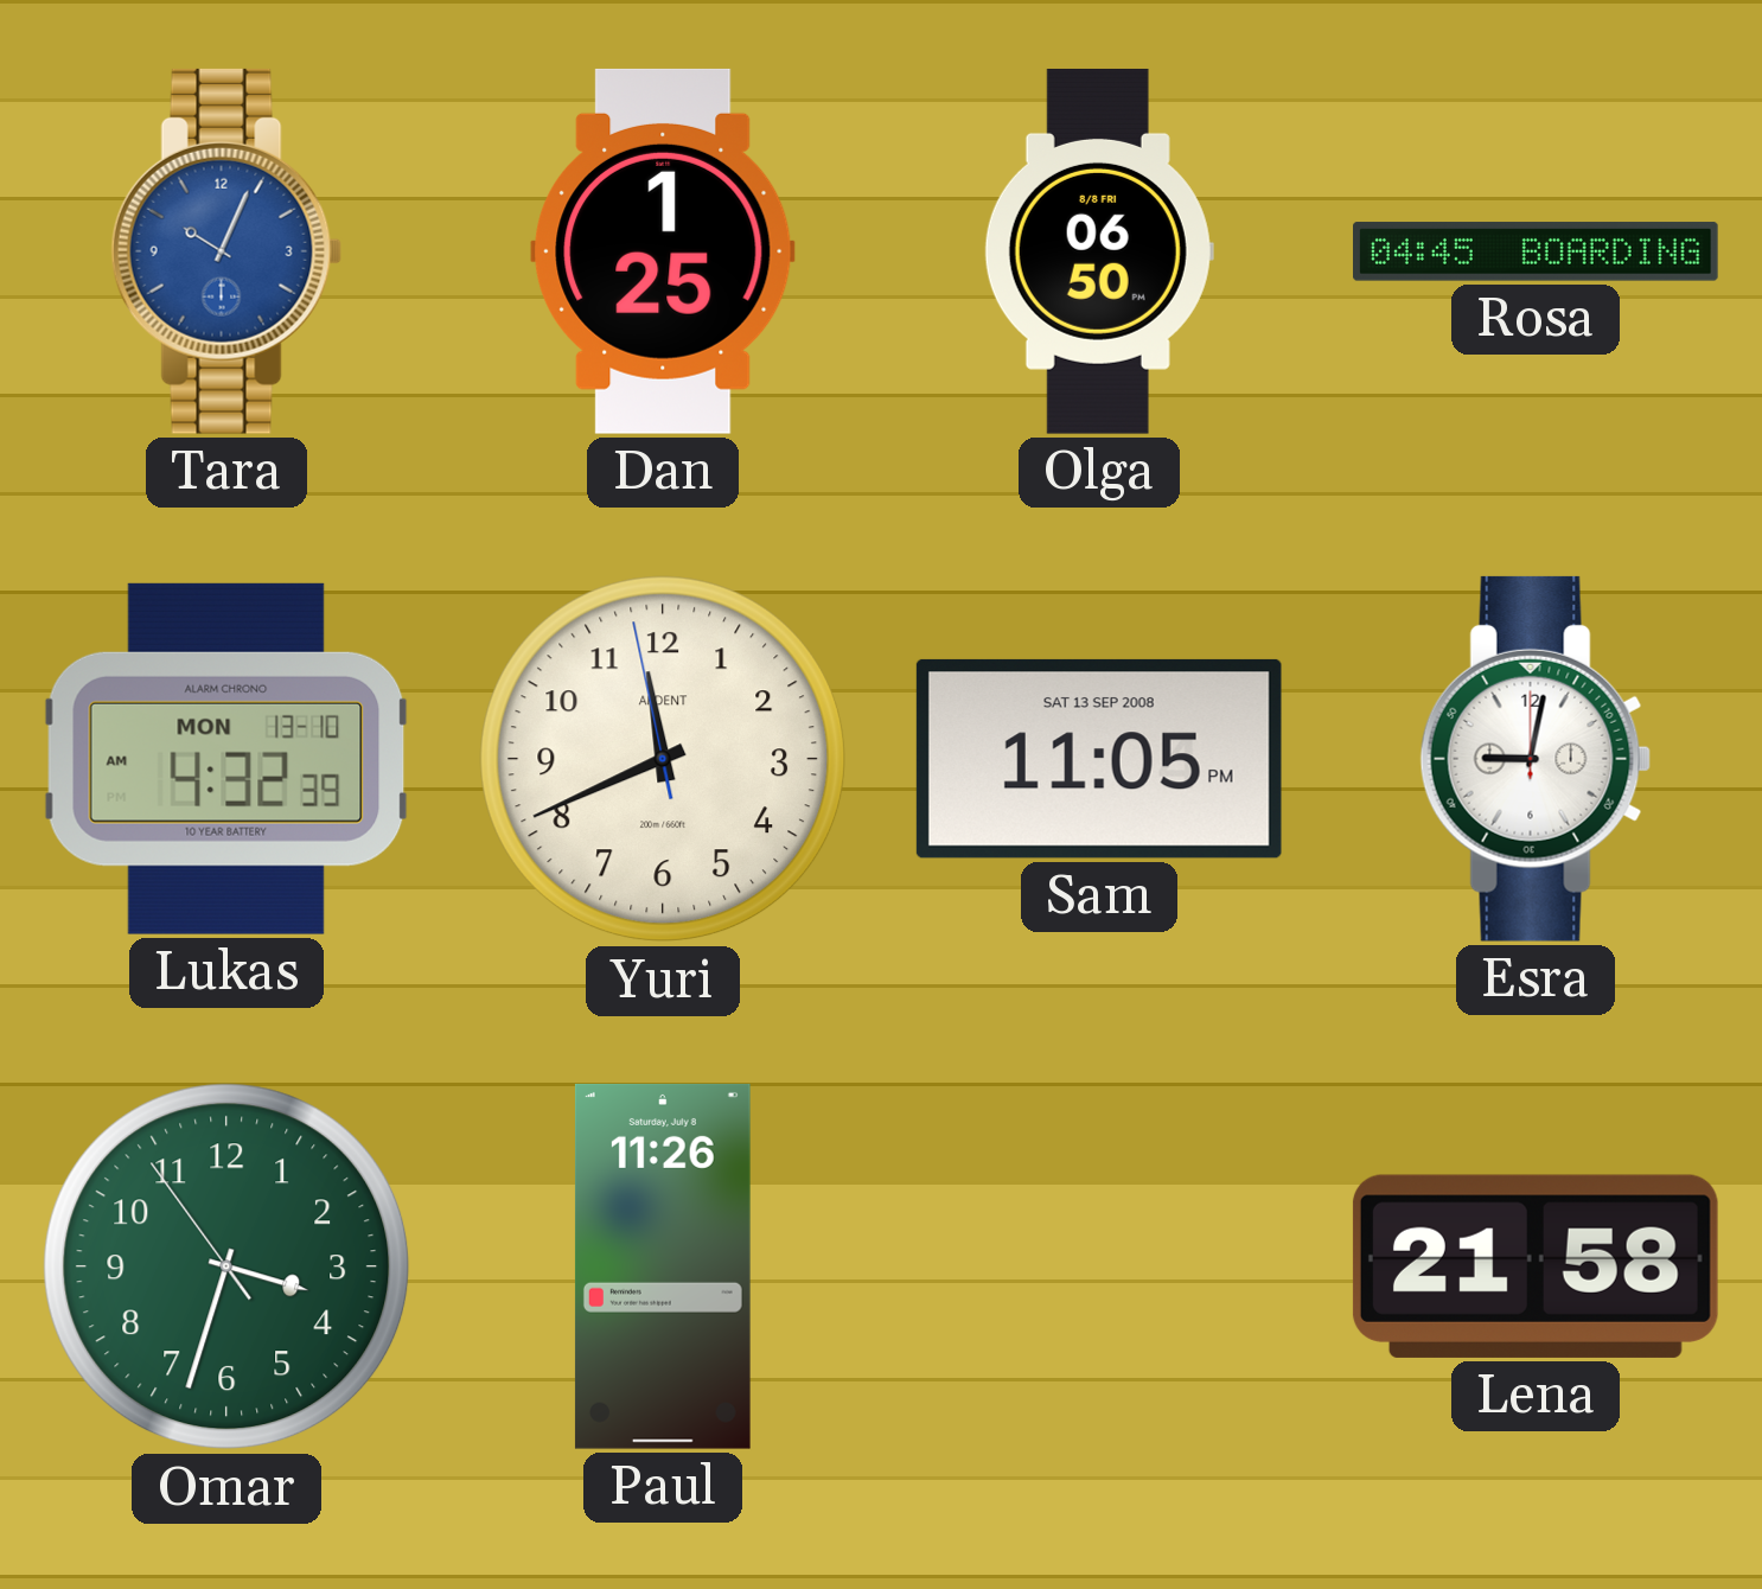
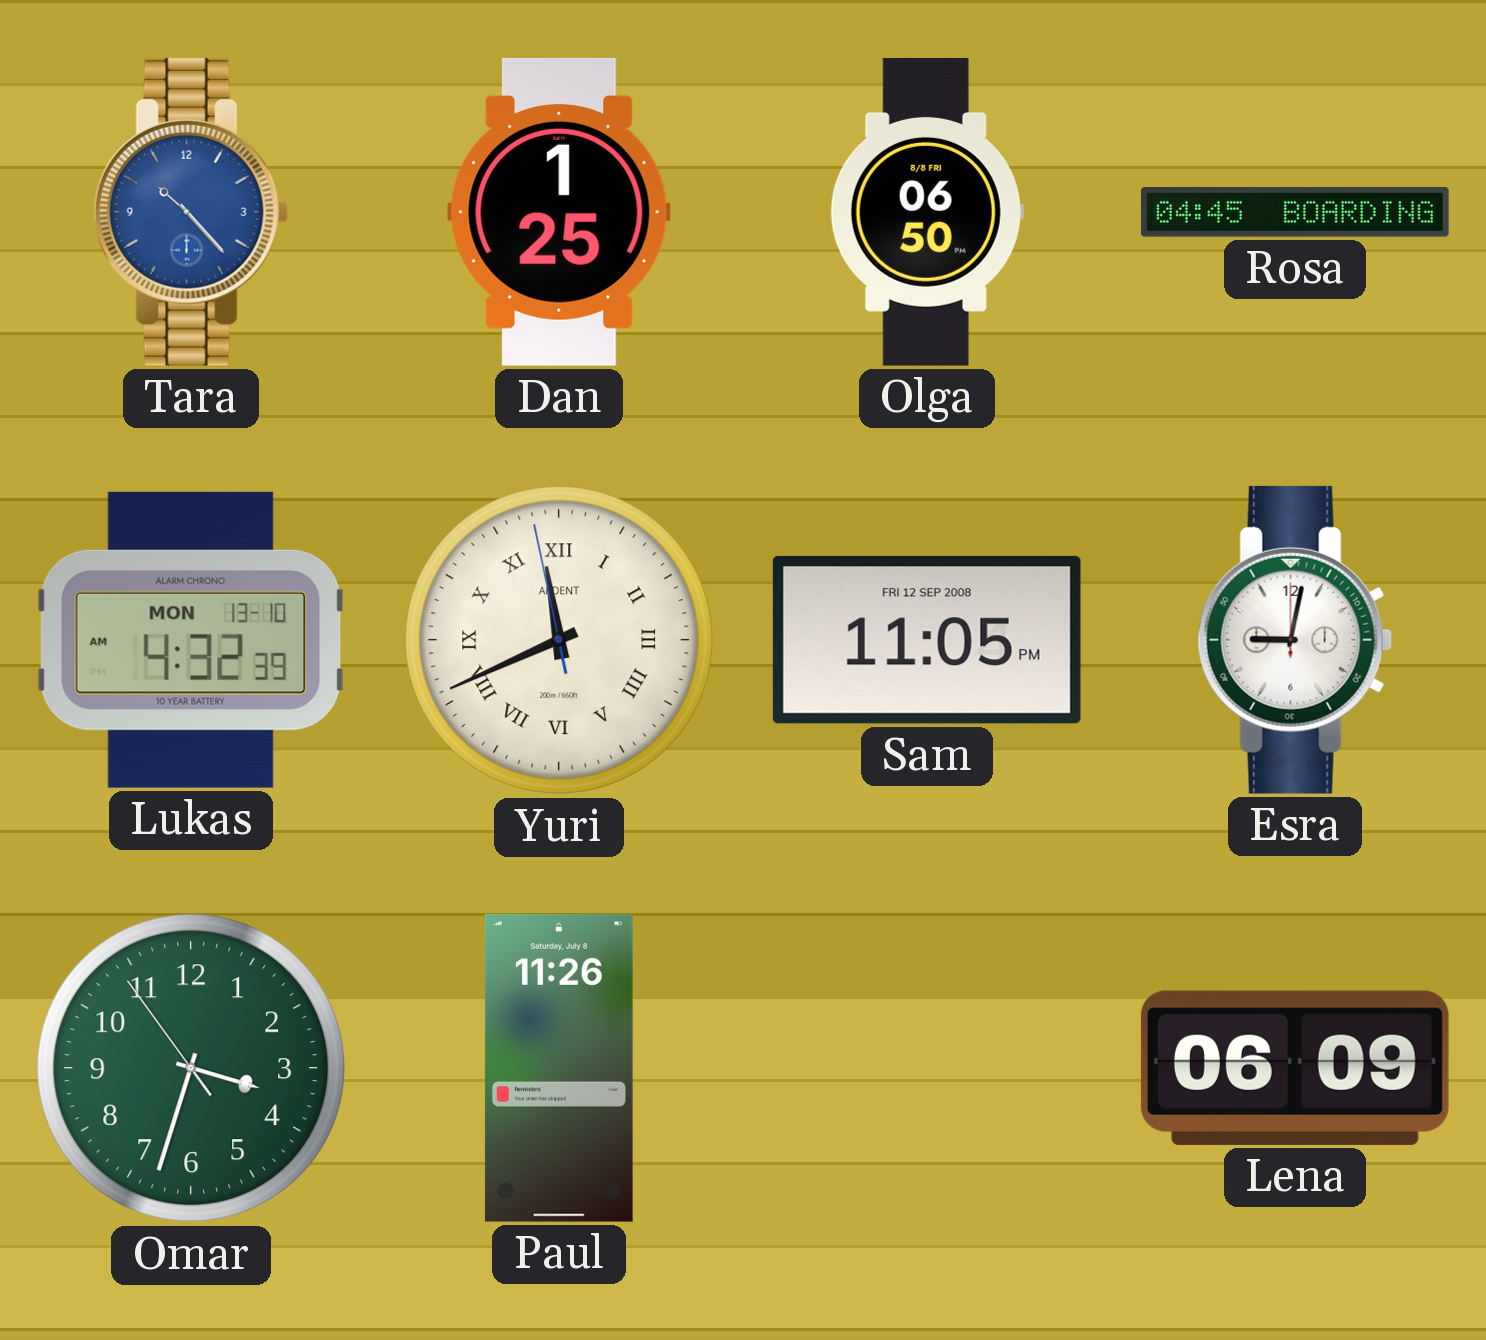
Tara: 10:04 -> 10:23 (191, 212)
Yuri numerals: Arabic -> Roman (559, 640)
Sam date: SAT 13 SEP 2008 -> FRI 12 SEP 2008 (927, 640)
Lena: 21:58 -> 06:09 (1295, 1068)
